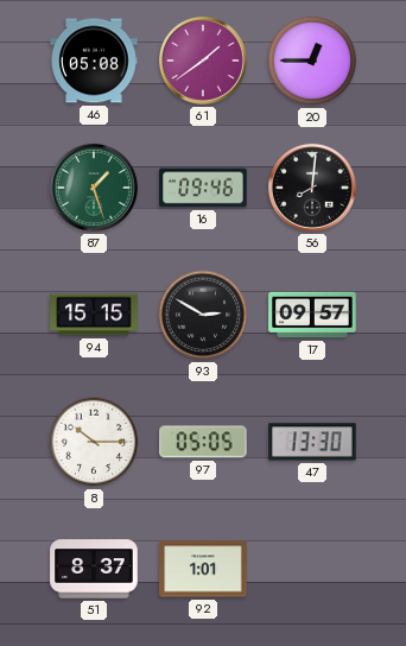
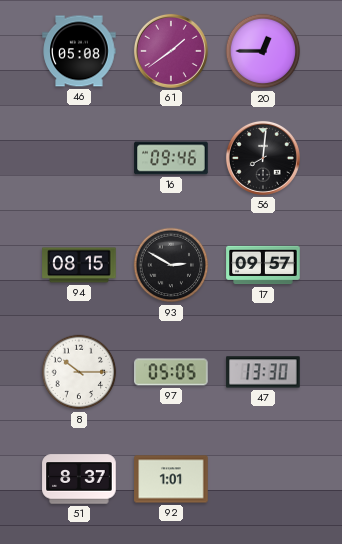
87: 1:27 -> none (94, 188)
94: 15:15 -> 08:15 (79, 265)
